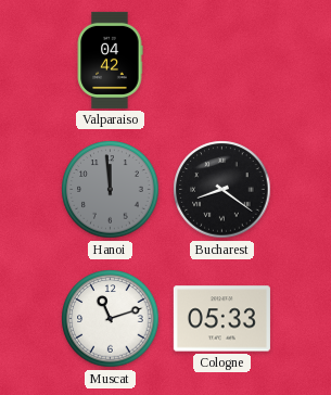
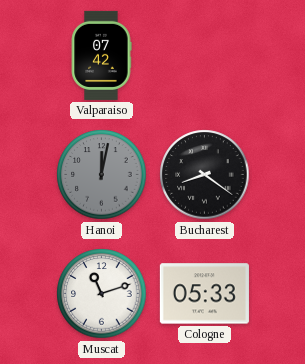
Valparaiso: 04:42 -> 07:42 (101, 55)
Hanoi: 11:59 -> 12:02 (102, 175)
